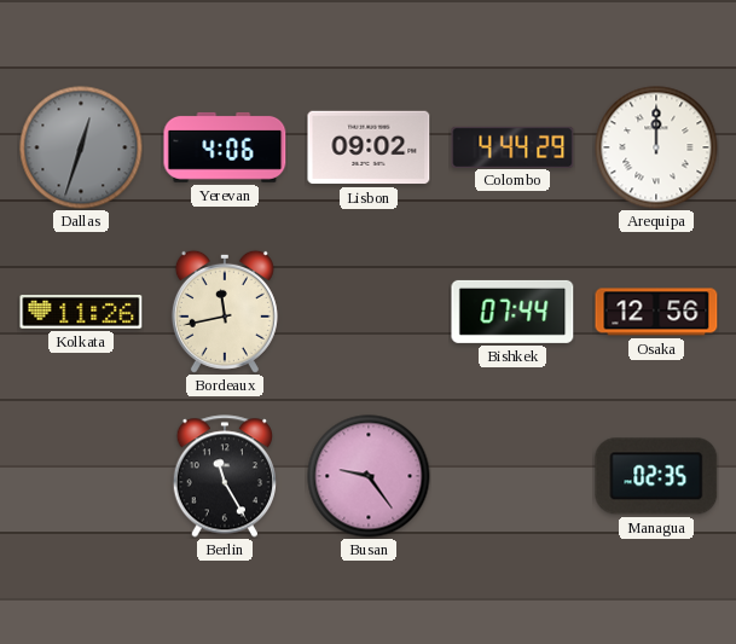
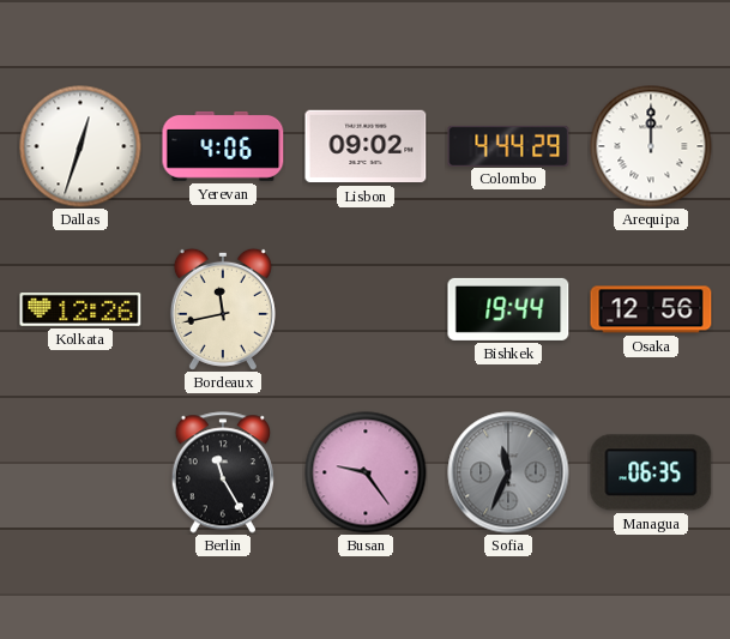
Dallas dial: grey -> white (80, 146)
Kolkata: 11:26 -> 12:26 (80, 311)
Bishkek: 07:44 -> 19:44 (508, 309)
Sofia: none -> 11:34 (508, 472)
Managua: 02:35 -> 06:35 (651, 472)
